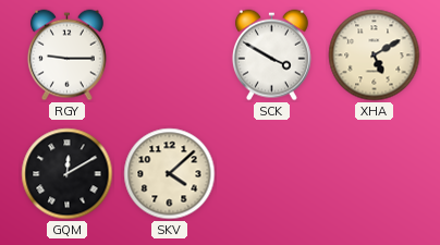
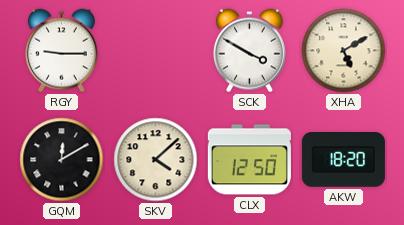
CLX: none -> 12:50 (249, 160)
AKW: none -> 18:20 (343, 160)
